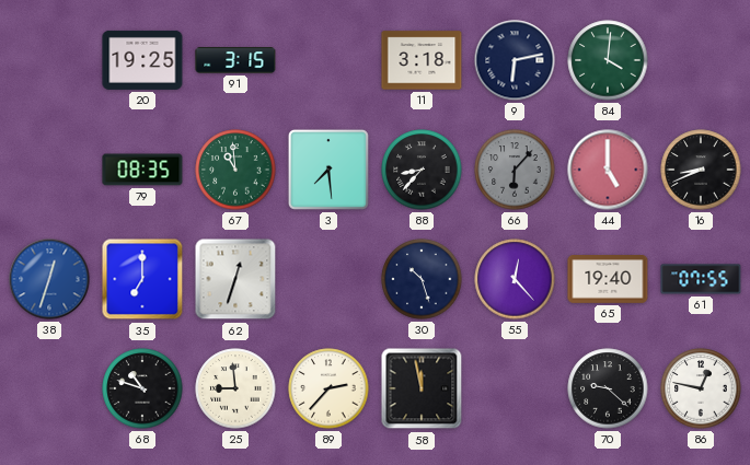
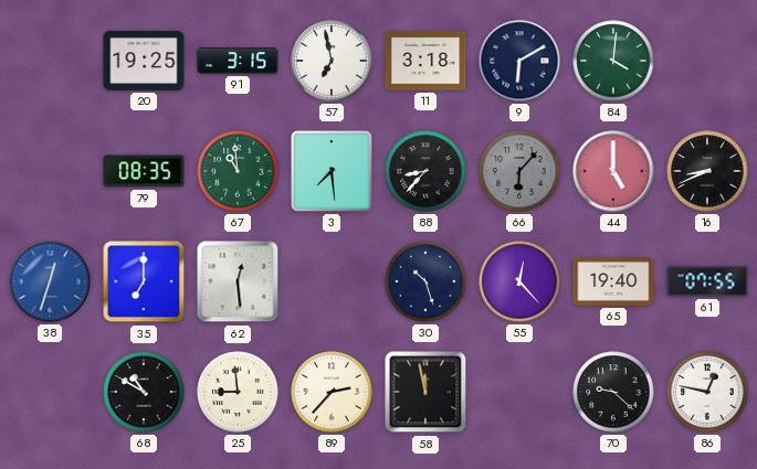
57: none -> 6:58 (332, 61)
9: 6:13 -> 6:10 (519, 61)
62: 12:33 -> 12:29 (238, 281)
68: 10:48 -> 10:50 (144, 392)
